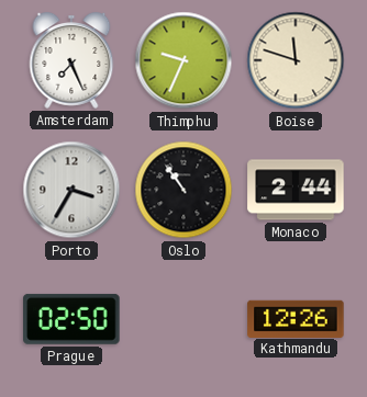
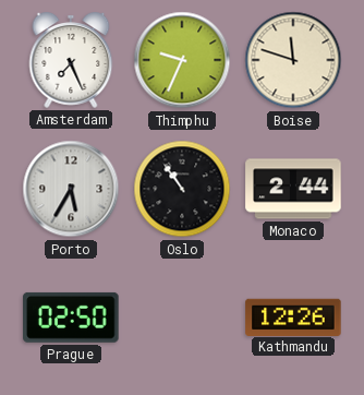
Porto: 3:35 -> 5:35 (71, 189)
